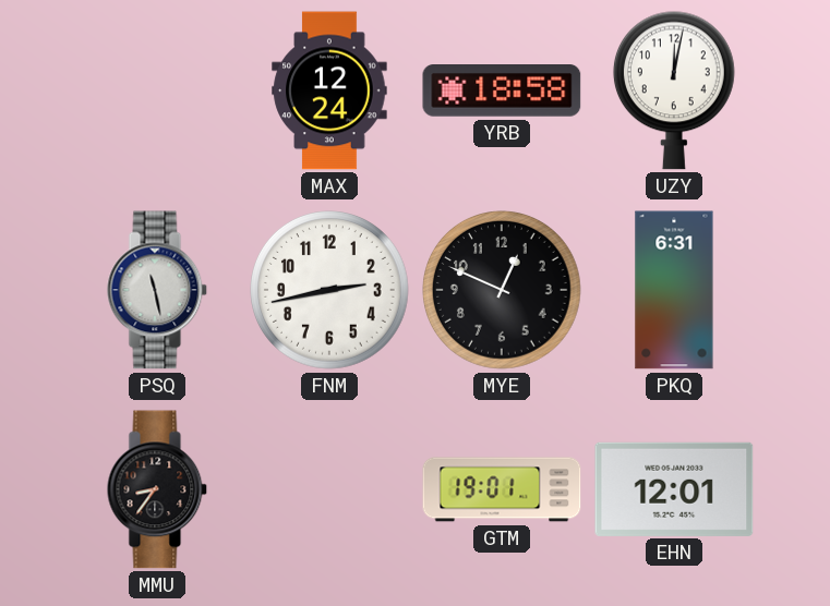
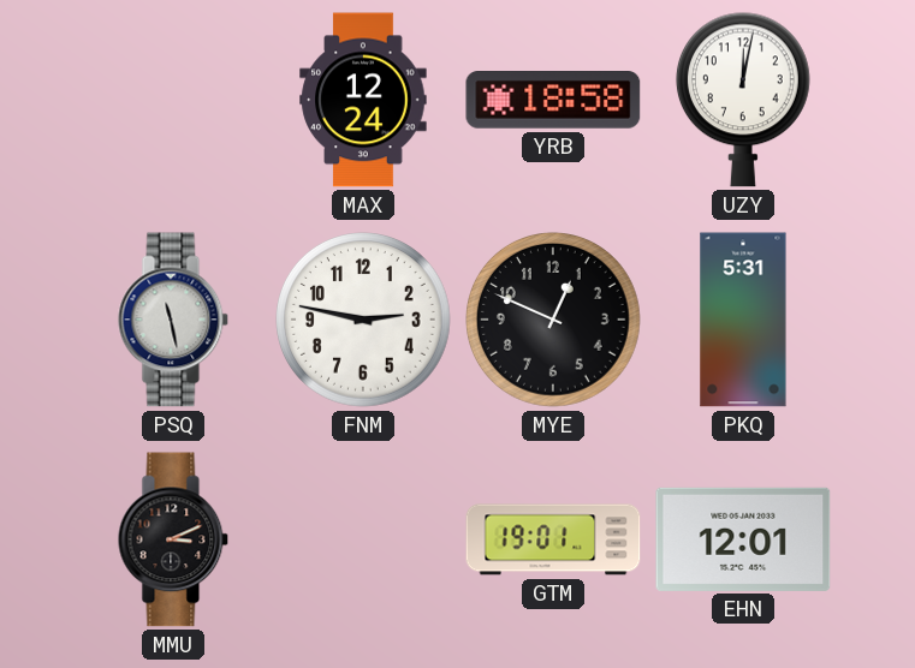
FNM: 2:43 -> 2:47 (364, 321)
PKQ: 6:31 -> 5:31 (743, 320)
MMU: 8:36 -> 3:11 (173, 539)
